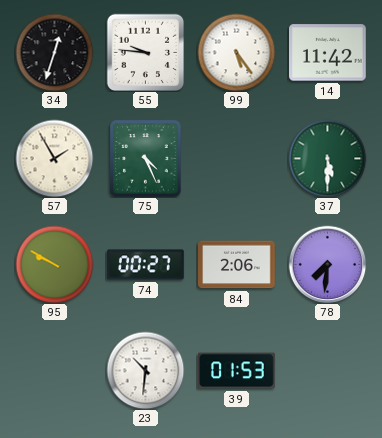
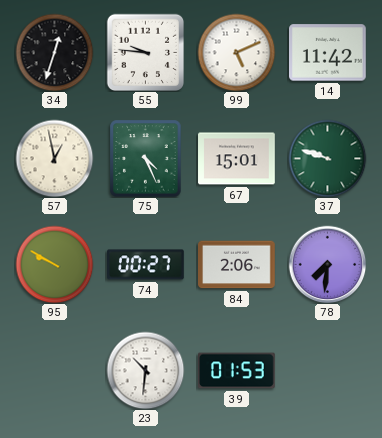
99: 5:24 -> 5:11 (236, 52)
57: 1:55 -> 12:58 (54, 158)
67: none -> 15:01 (237, 159)
37: 5:30 -> 9:48 (327, 158)
